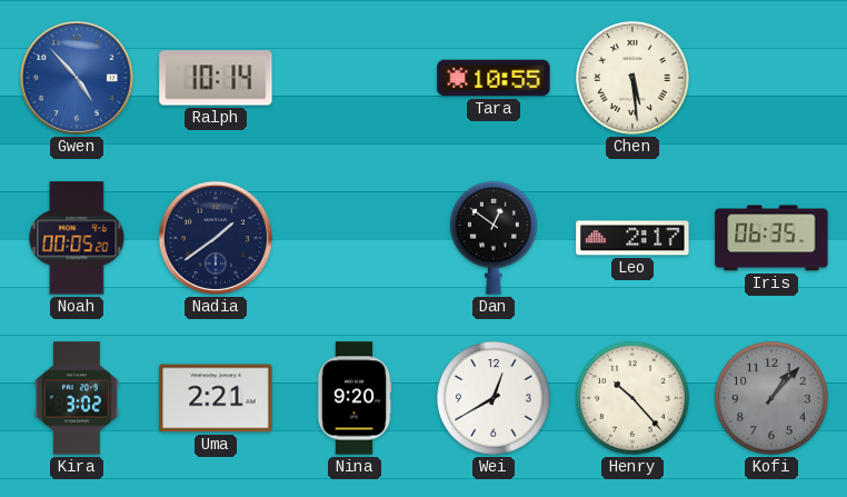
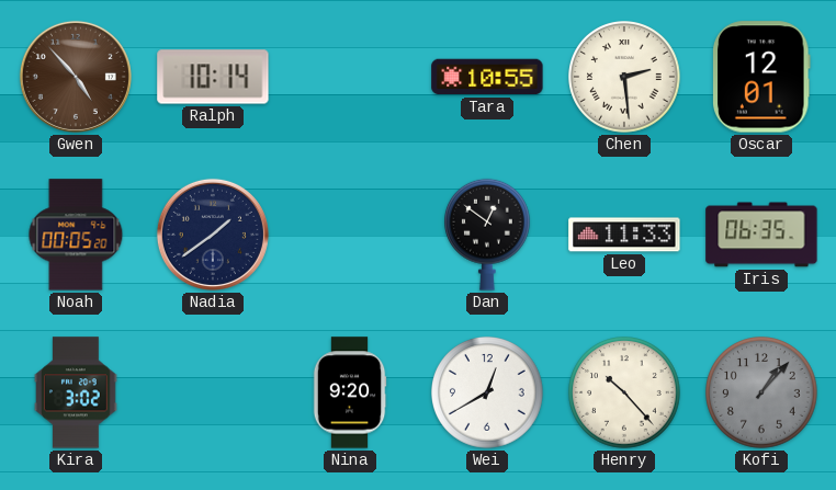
Gwen dial: blue -> brown (76, 77)
Chen: 5:29 -> 2:29 (625, 78)
Oscar: none -> 12:01 (762, 77)
Leo: 2:17 -> 11:33 (624, 235)
Uma: 2:21 -> none (216, 398)
